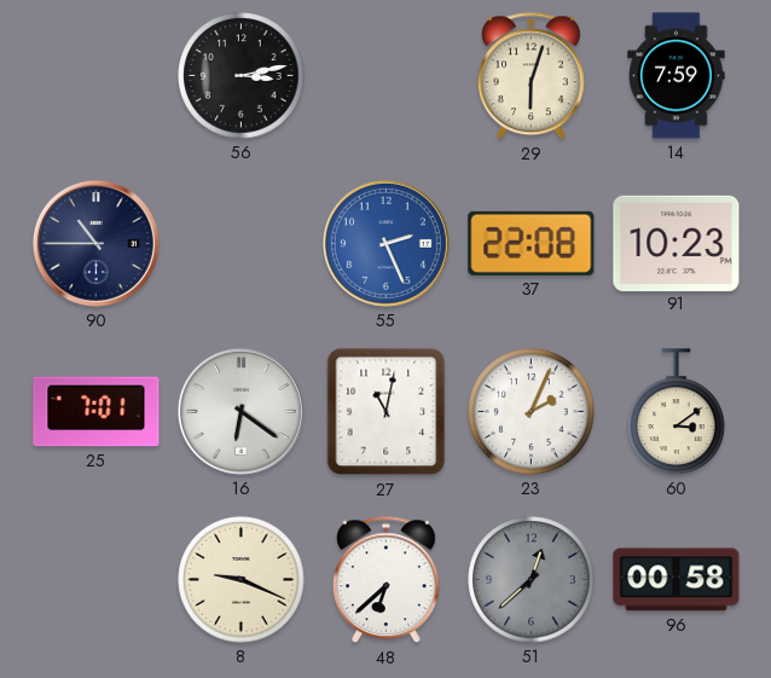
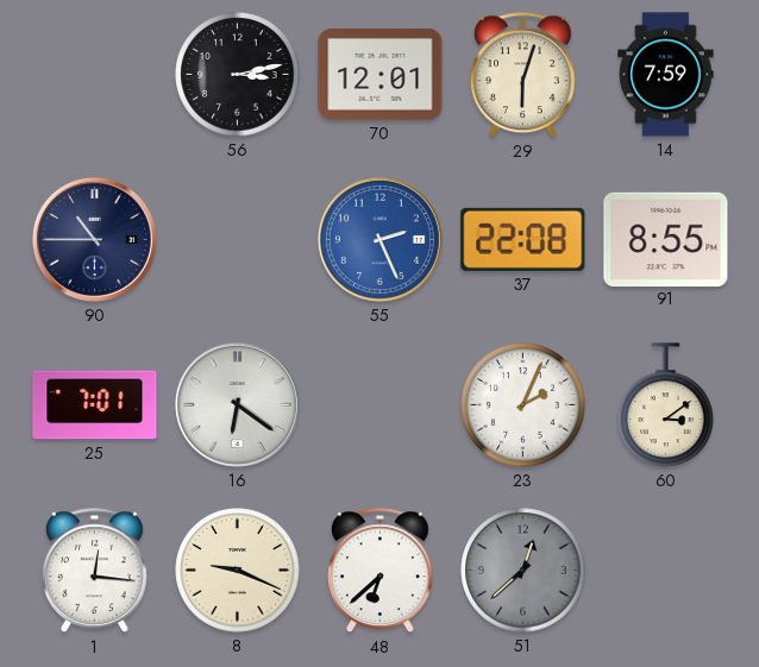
70: none -> 12:01 (381, 75)
91: 10:23 -> 8:55 (666, 239)
27: 11:02 -> none (387, 412)
1: none -> 12:16 (95, 571)
96: 00:58 -> none (677, 580)
